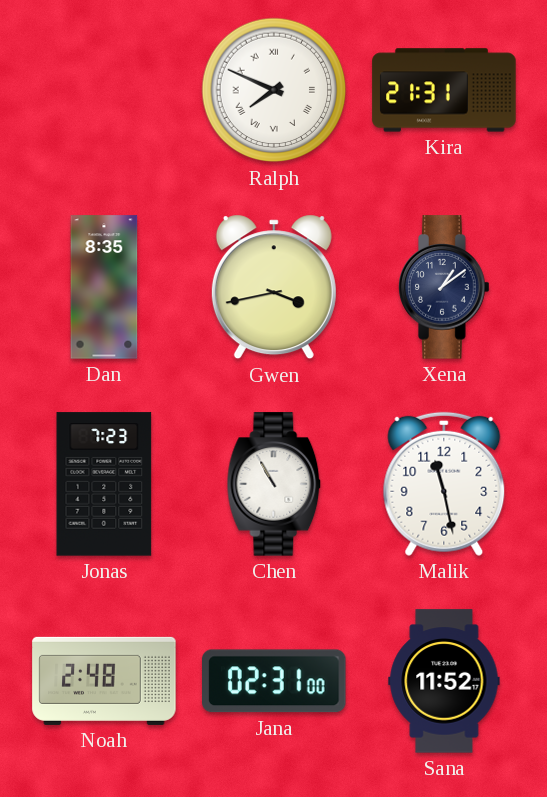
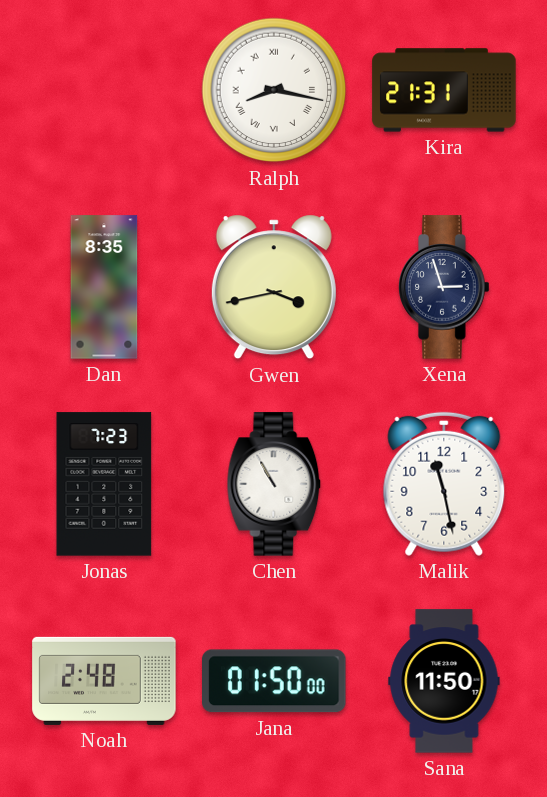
Ralph: 7:49 -> 8:17 (274, 90)
Xena: 1:09 -> 2:57 (444, 287)
Jana: 02:31 -> 01:50 (274, 681)
Sana: 11:52 -> 11:50 (444, 681)
